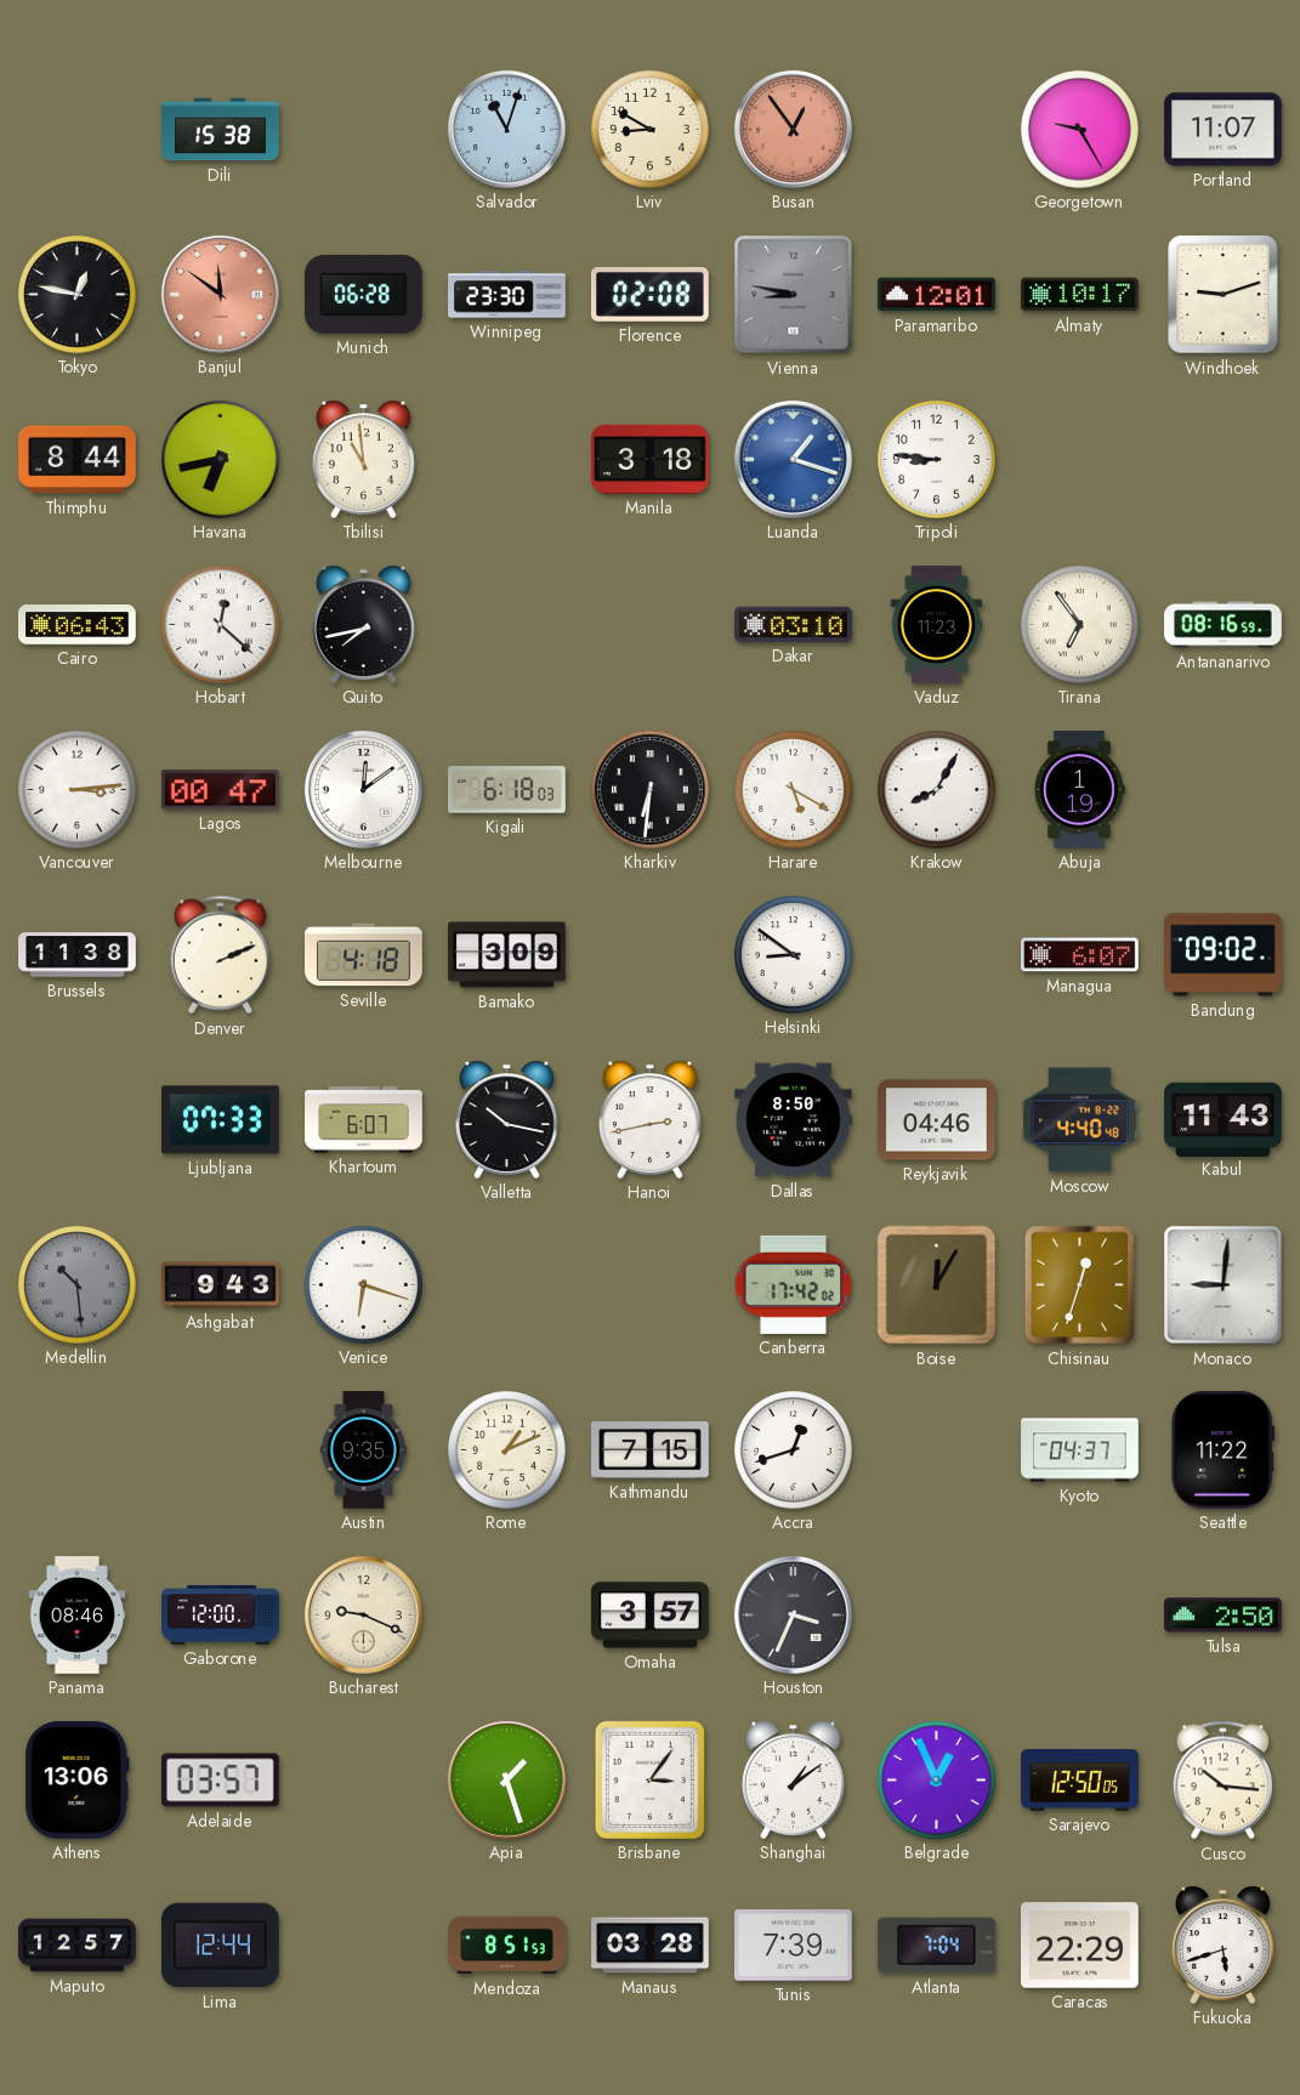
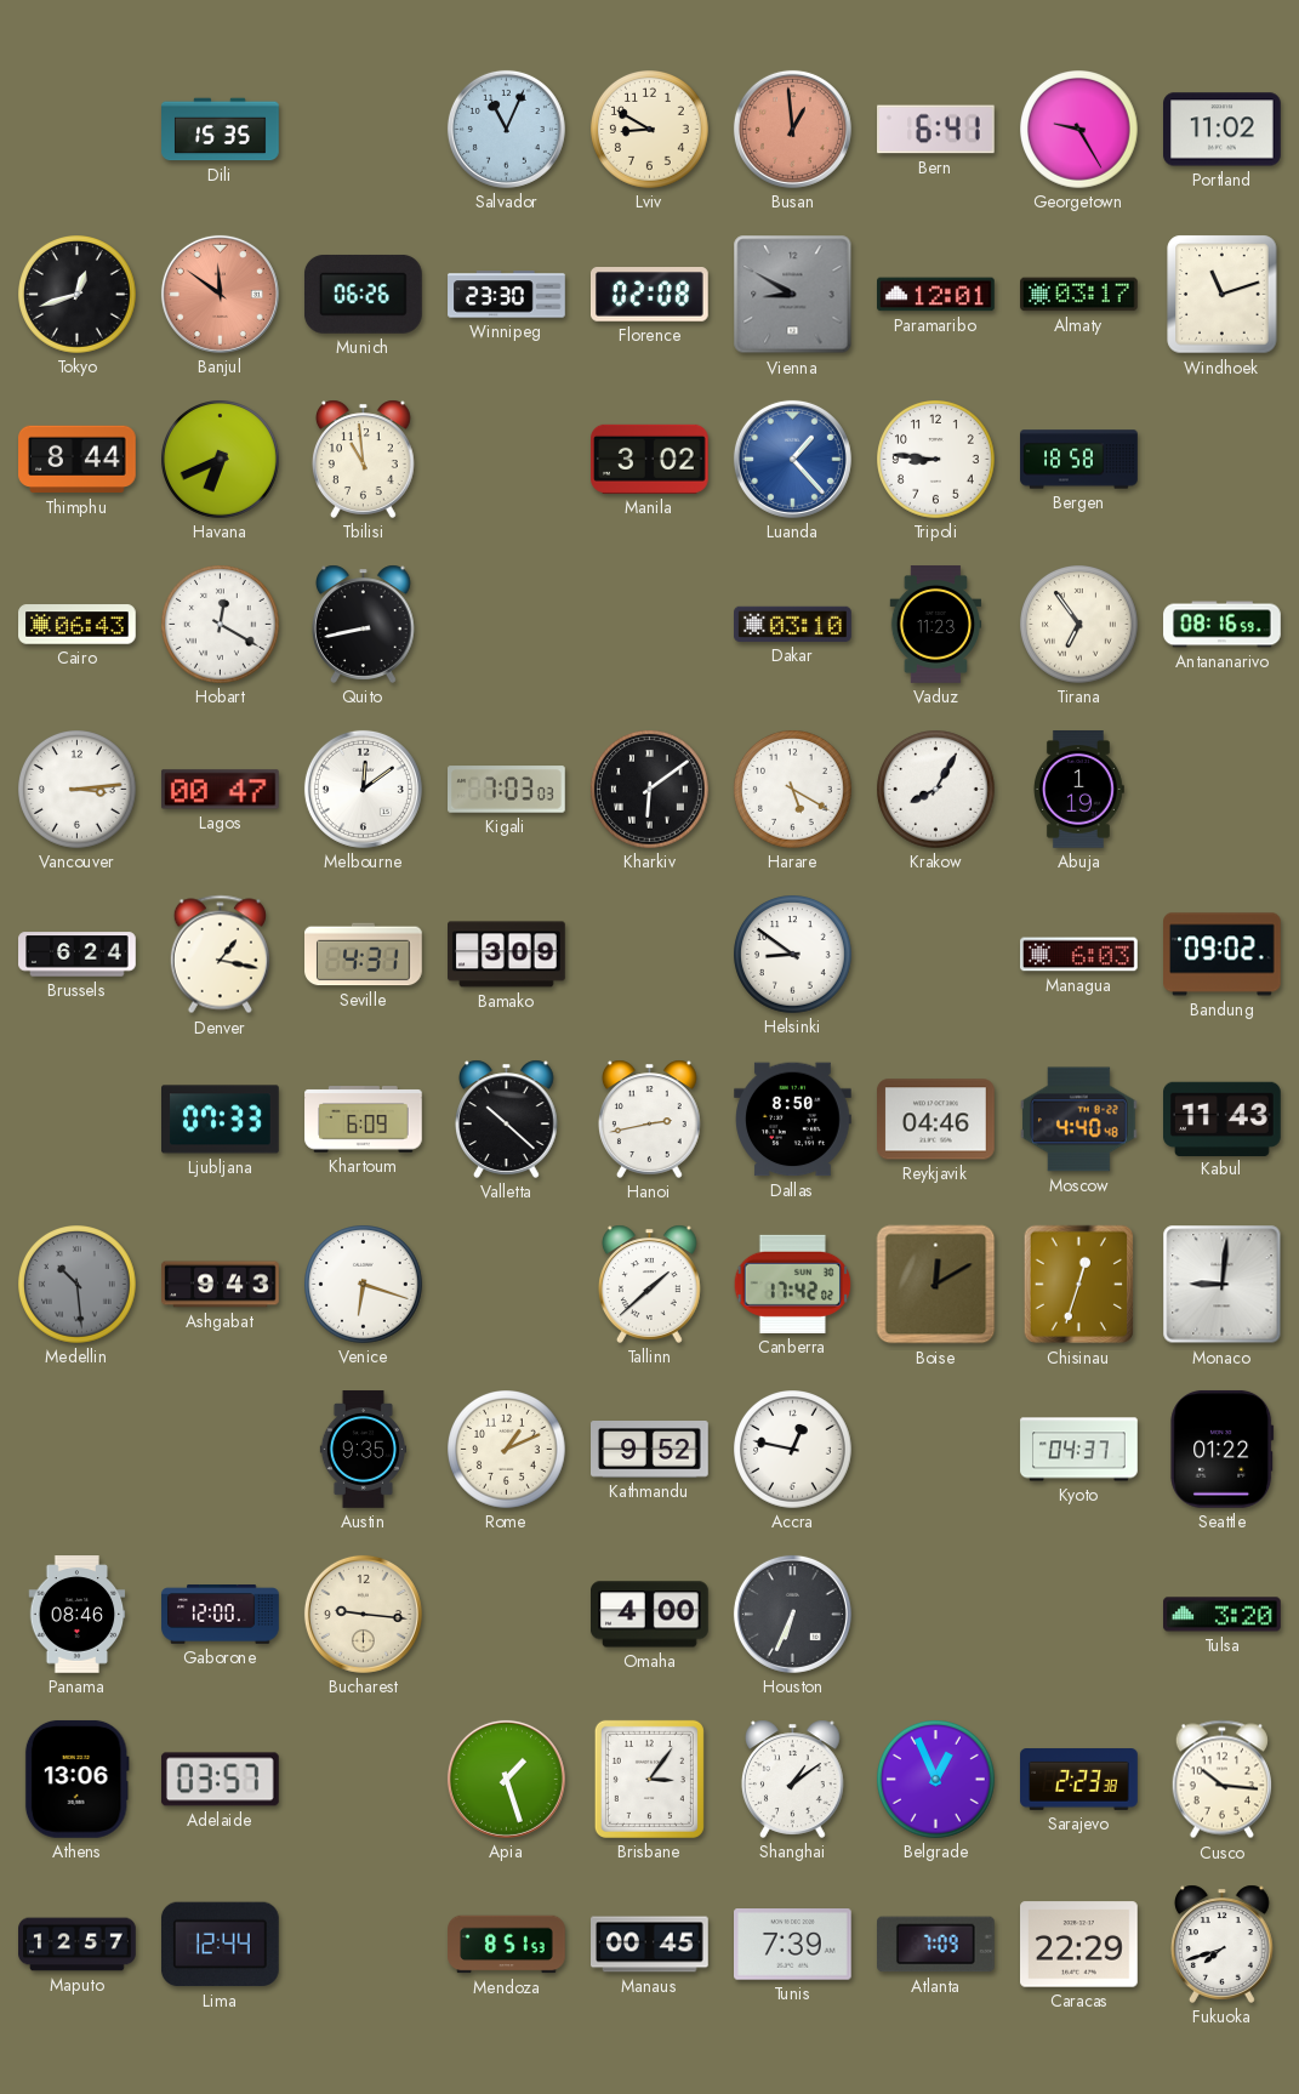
Dili: 15:38 -> 15:35 (221, 130)
Salvador: 11:03 -> 11:04 (506, 129)
Busan: 12:54 -> 12:59 (792, 129)
Bern: none -> 6:41 (936, 130)
Portland: 11:07 -> 11:02 (1223, 130)
Tokyo: 12:47 -> 12:42 (78, 295)
Munich: 06:28 -> 06:26 (363, 294)
Vienna: 8:47 -> 8:50 (793, 295)
Almaty: 10:17 -> 03:17 (1079, 295)
Windhoek: 9:12 -> 11:12 (1223, 295)
Havana: 6:43 -> 6:41 (221, 460)
Manila: 3:18 -> 3:02 (650, 459)
Luanda: 1:18 -> 1:23 (792, 459)
Bergen: none -> 18:58 (1079, 460)
Hobart: 12:22 -> 12:20 (221, 625)
Quito: 7:43 -> 8:43 (363, 624)
Kigali: 6:18 -> 7:03 (507, 790)
Kharkiv: 6:31 -> 6:09 (650, 790)
Brussels: 11:38 -> 6:24 (78, 955)
Denver: 2:11 -> 1:17 (220, 955)
Seville: 4:18 -> 4:31 (364, 955)
Managua: 6:07 -> 6:03 (1079, 955)
Khartoum: 6:07 -> 6:09 (364, 1120)
Valletta: 10:17 -> 10:22 (506, 1119)
Tallinn: none -> 1:38 (649, 1284)
Boise: 12:05 -> 12:10 (936, 1285)
Kathmandu: 7:15 -> 9:52 (650, 1450)
Accra: 12:42 -> 12:47 (793, 1450)
Seattle: 11:22 -> 01:22 (1223, 1449)
Bucharest: 9:19 -> 9:16 (363, 1614)
Omaha: 3:57 -> 4:00 (650, 1615)
Houston: 3:34 -> 6:34 (792, 1614)
Tulsa: 2:50 -> 3:20 (1223, 1615)
Sarajevo: 12:50 -> 2:23 (1079, 1780)
Manaus: 03:28 -> 00:45 (650, 1945)
Atlanta: 7:04 -> 7:09 (936, 1945)
Fukuoka: 5:42 -> 7:42 (1221, 1944)
